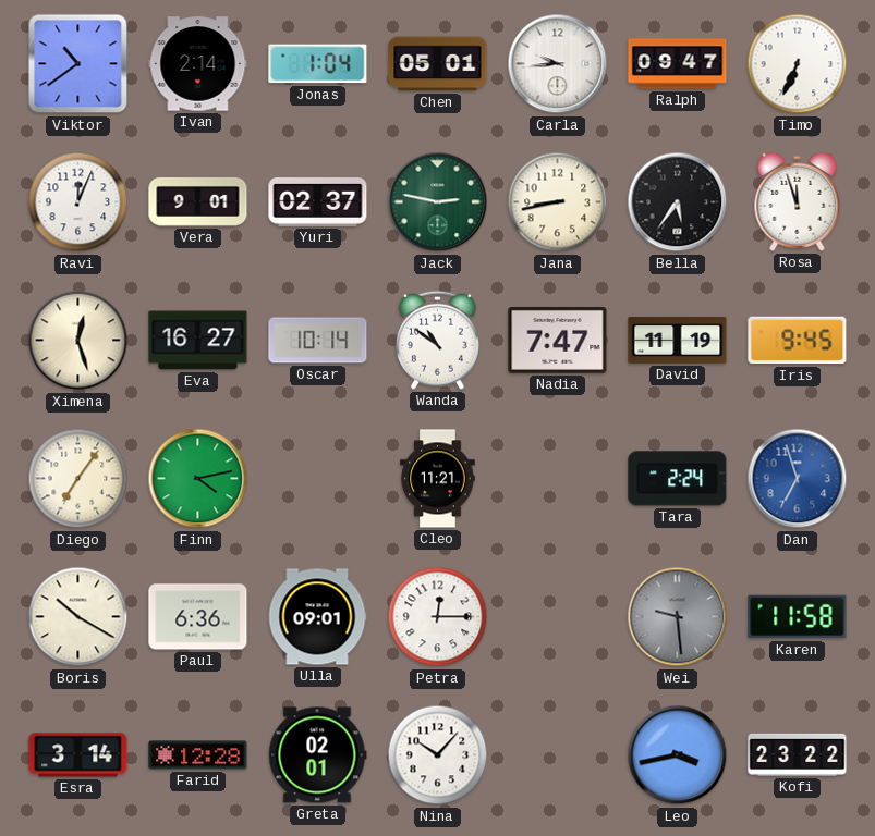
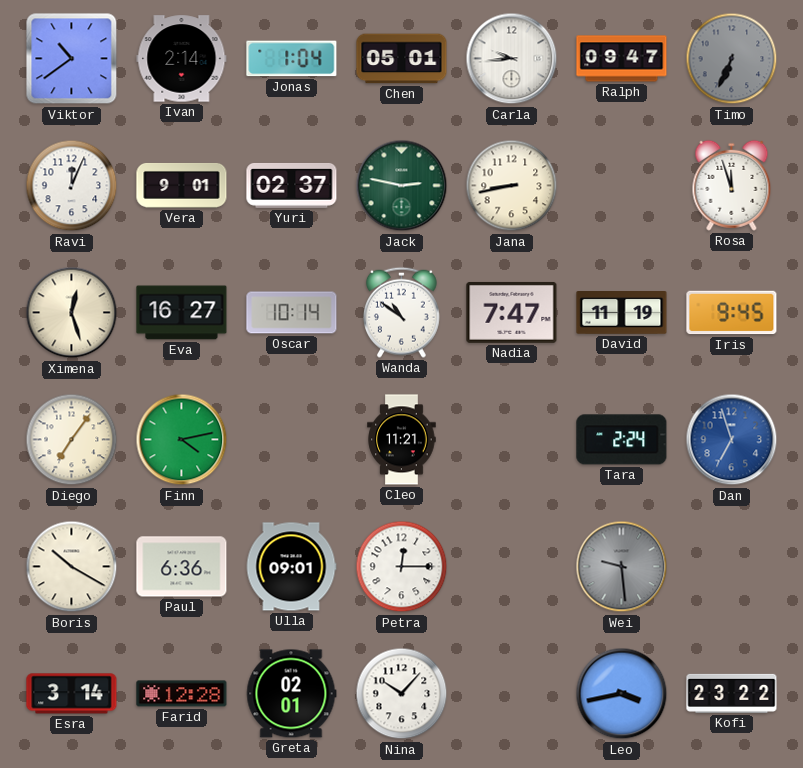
Timo dial: white -> grey (732, 59)
Bella: 5:36 -> none (678, 202)
Karen: 11:58 -> none (798, 617)
